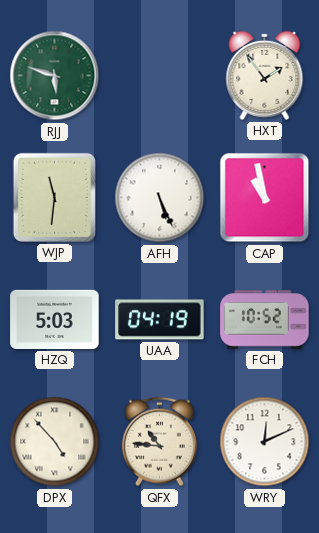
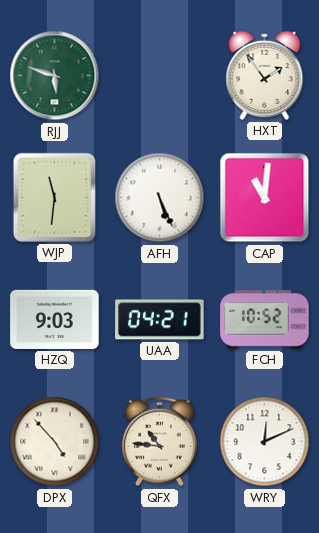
CAP: 10:58 -> 11:01 (265, 198)
HZQ: 5:03 -> 9:03 (55, 319)
UAA: 04:19 -> 04:21 (160, 320)
